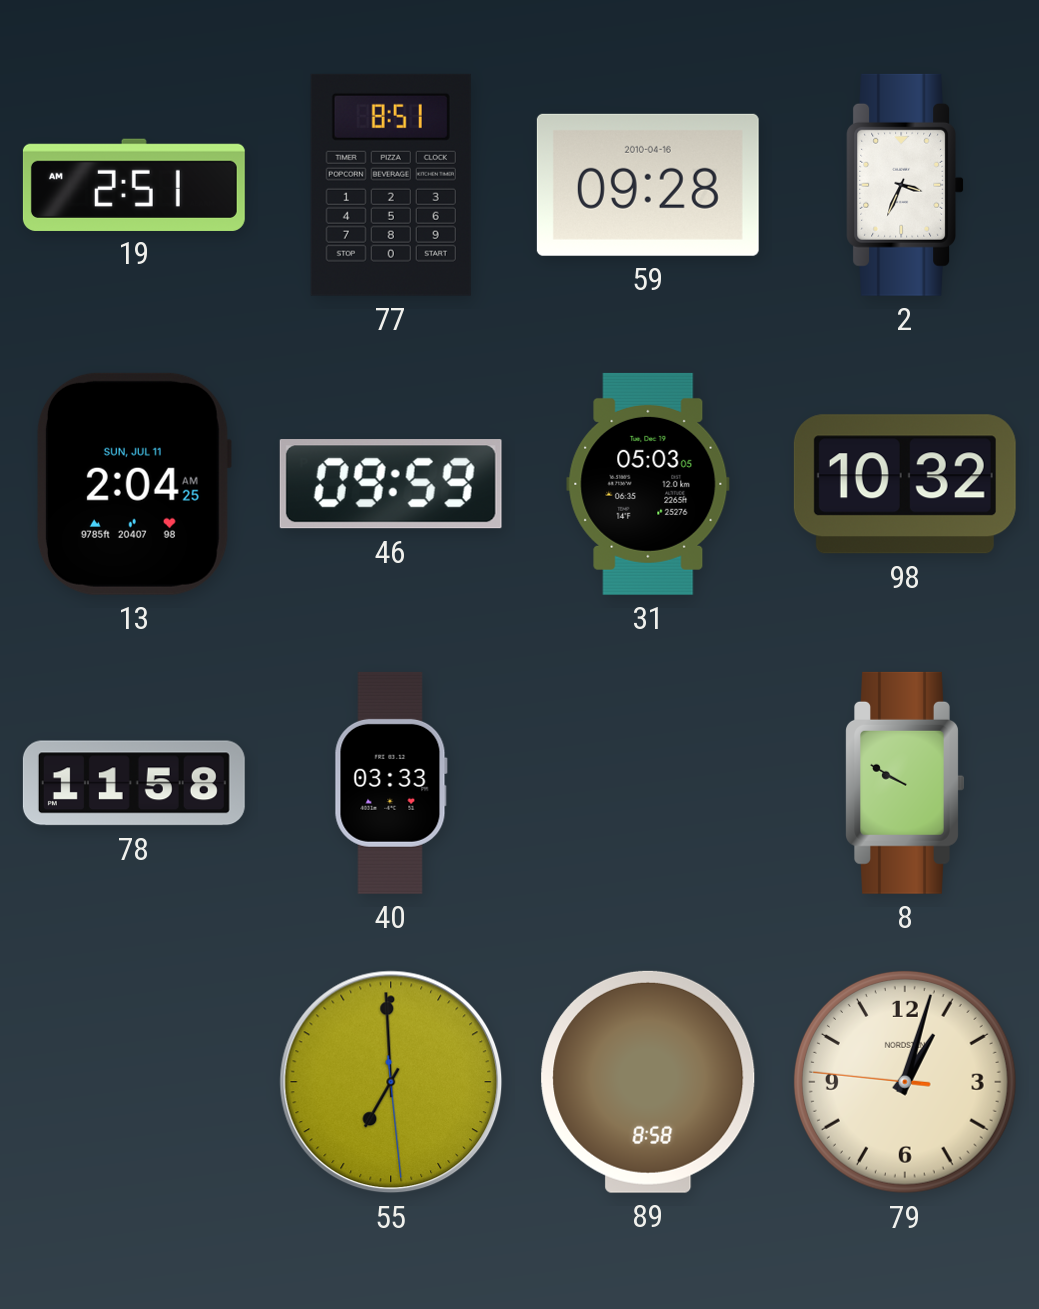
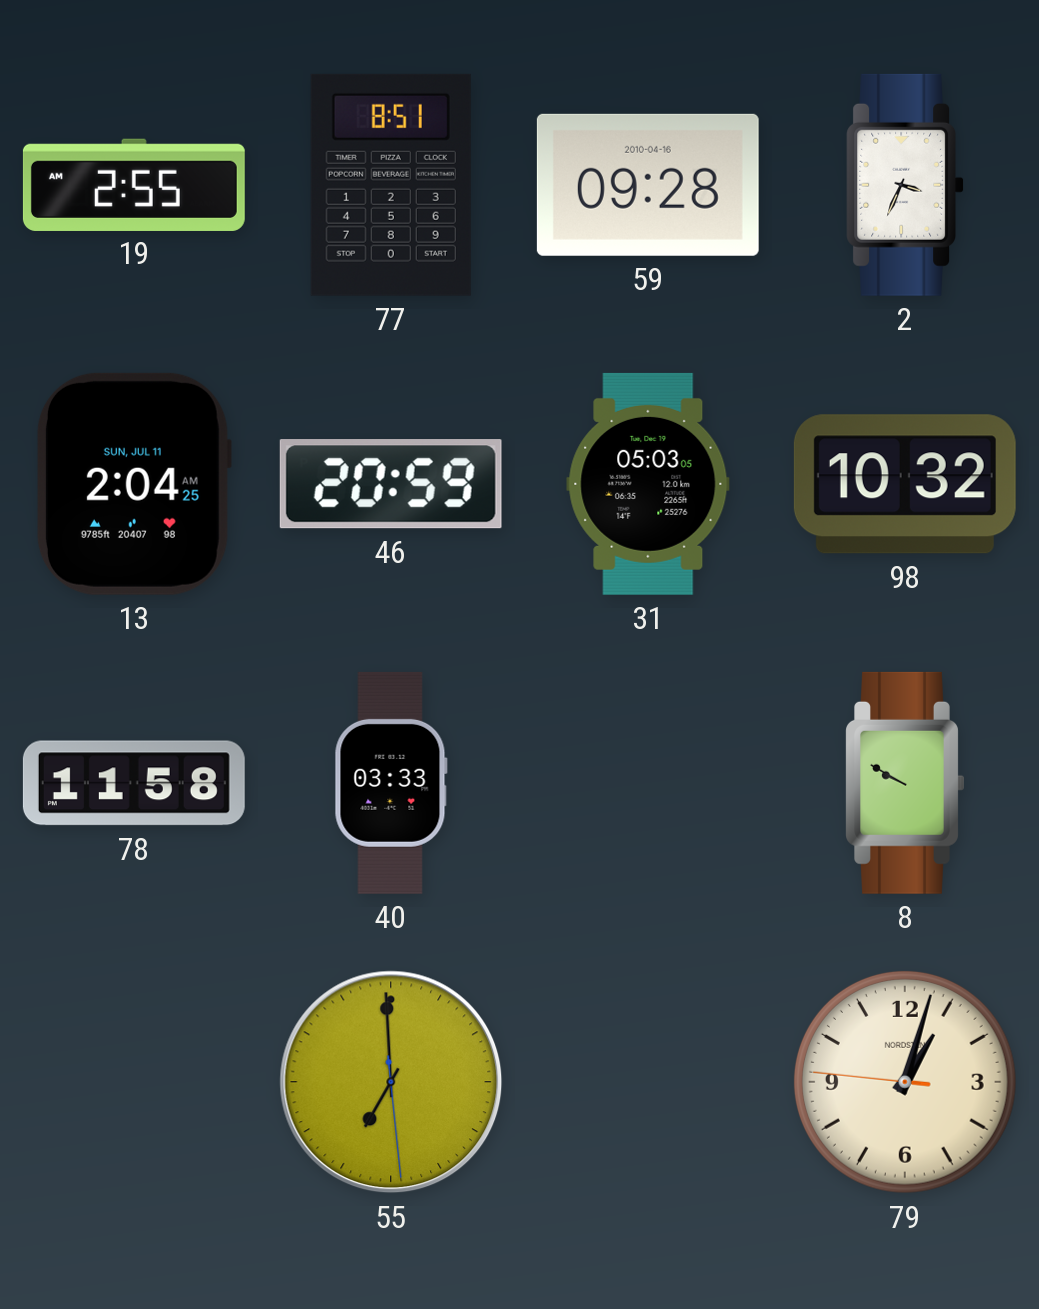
19: 2:51 -> 2:55 (134, 184)
46: 09:59 -> 20:59 (391, 484)
89: 8:58 -> none (648, 1082)
